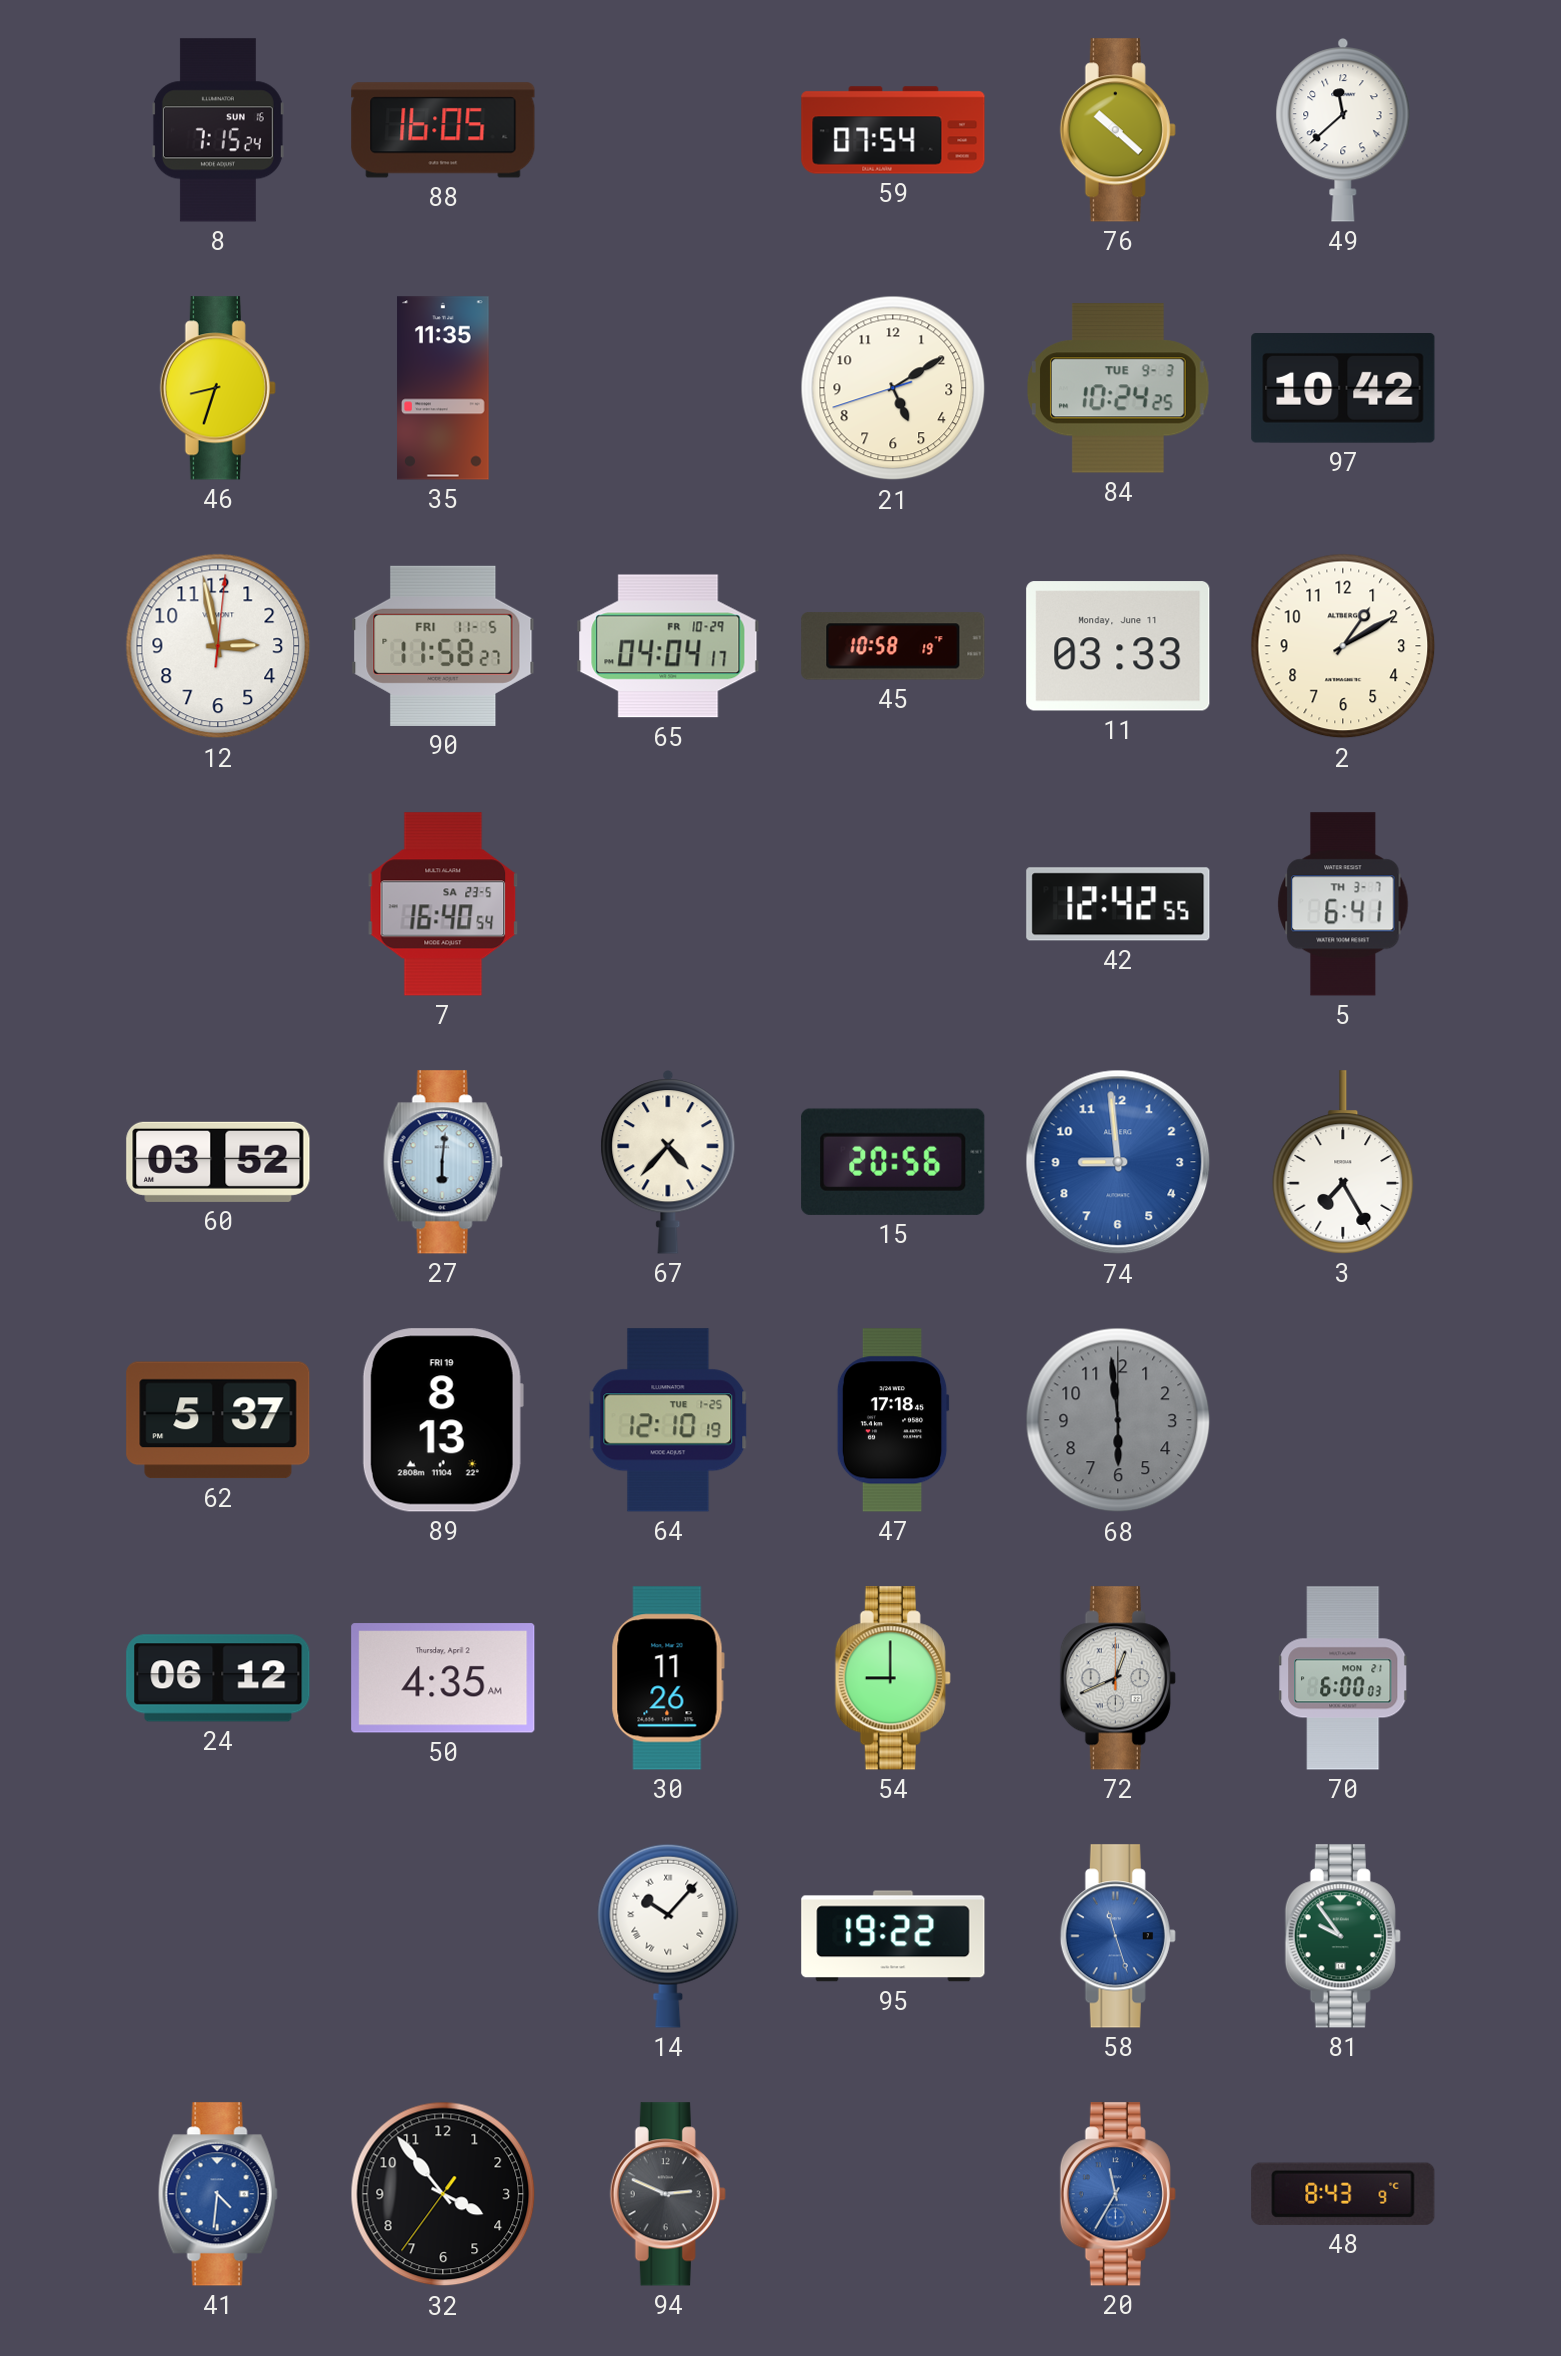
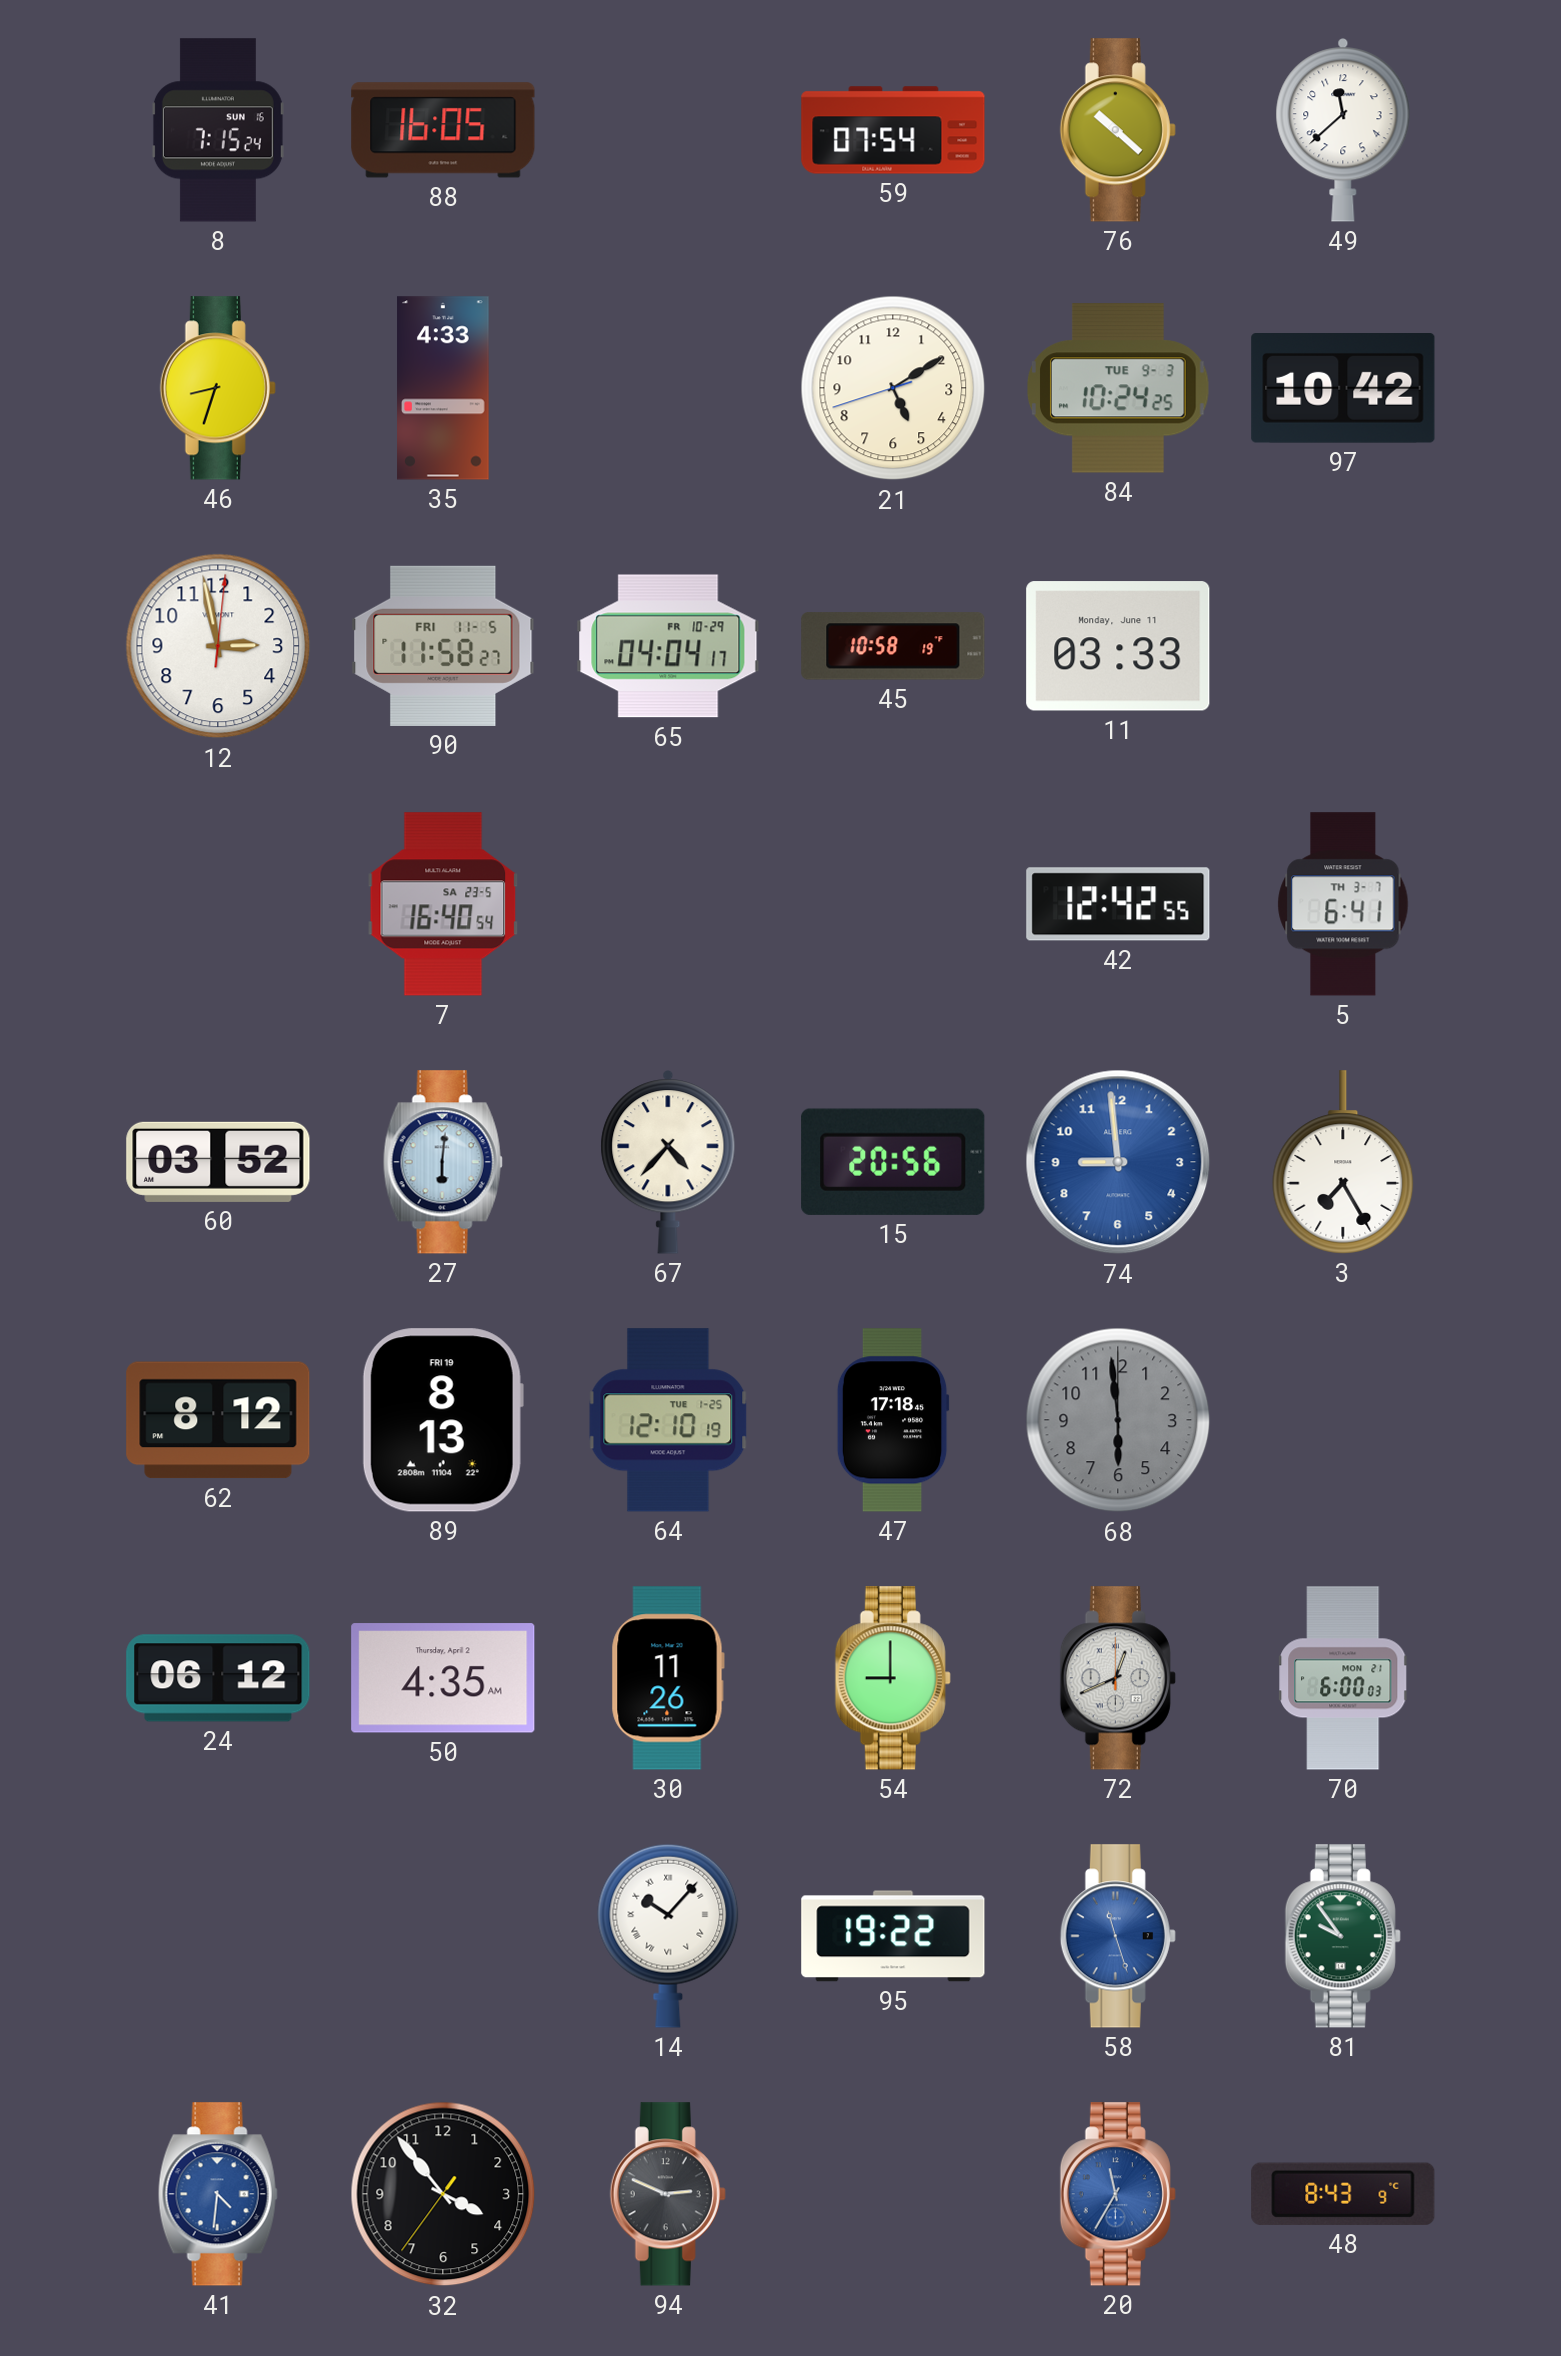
35: 11:35 -> 4:33 (443, 388)
2: 1:10 -> none (1343, 646)
62: 5:37 -> 8:12 (218, 1420)
